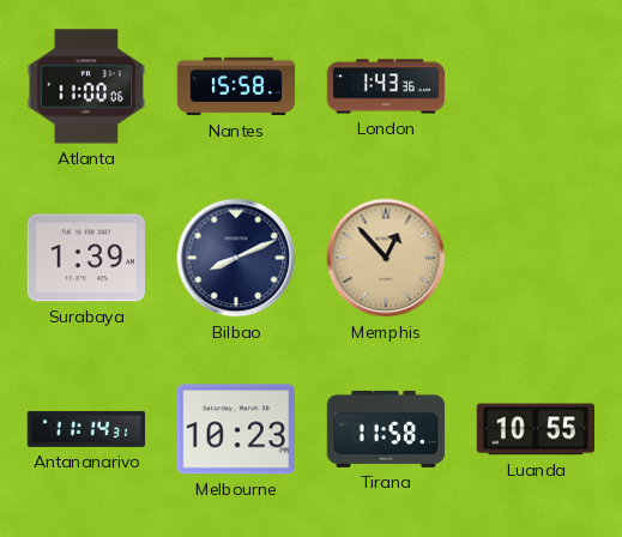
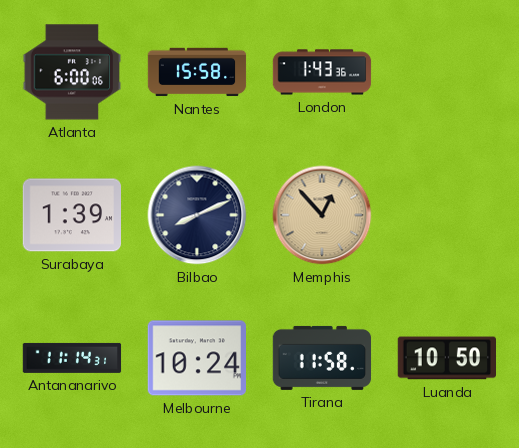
Atlanta: 11:00 -> 6:00 (72, 72)
Melbourne: 10:23 -> 10:24 (196, 358)
Luanda: 10:55 -> 10:50 (446, 358)
